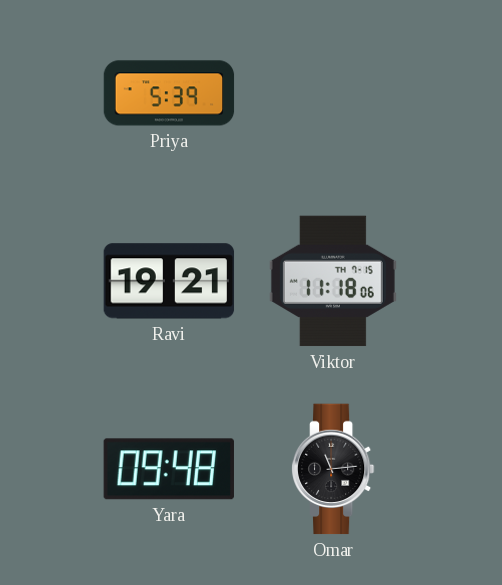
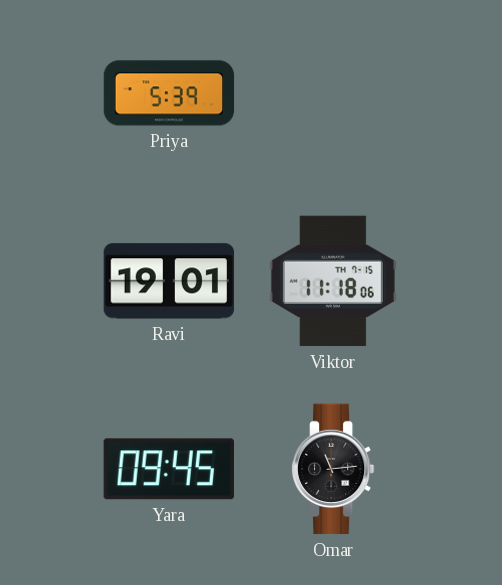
Ravi: 19:21 -> 19:01 (169, 281)
Yara: 09:48 -> 09:45 (169, 469)
